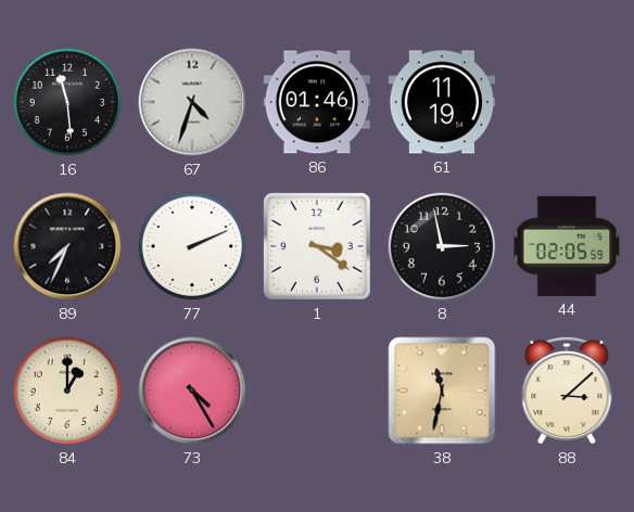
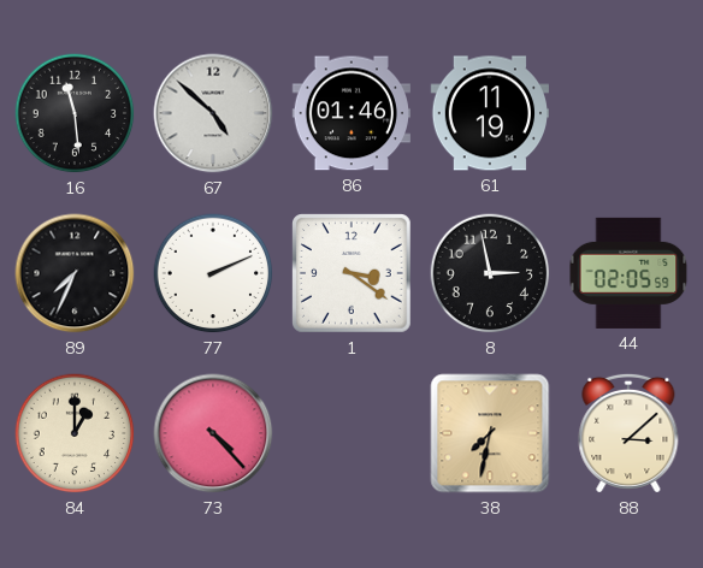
67: 4:33 -> 4:52 (213, 113)
73: 4:25 -> 4:23 (213, 433)
38: 11:32 -> 7:32 (490, 433)
